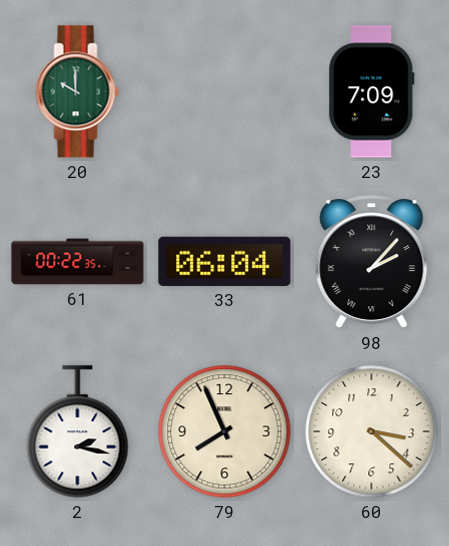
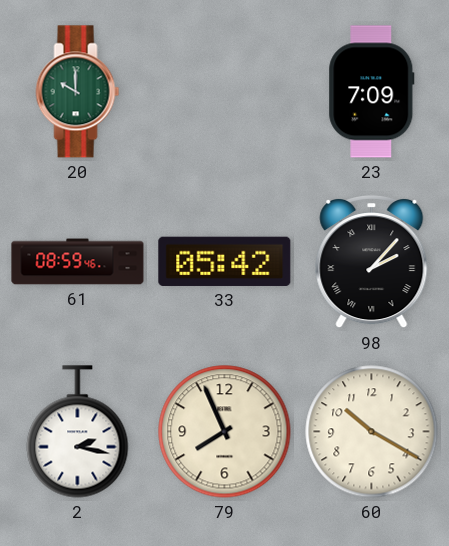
61: 00:22 -> 08:59 (78, 262)
33: 06:04 -> 05:42 (225, 261)
60: 3:22 -> 10:20 (372, 432)
